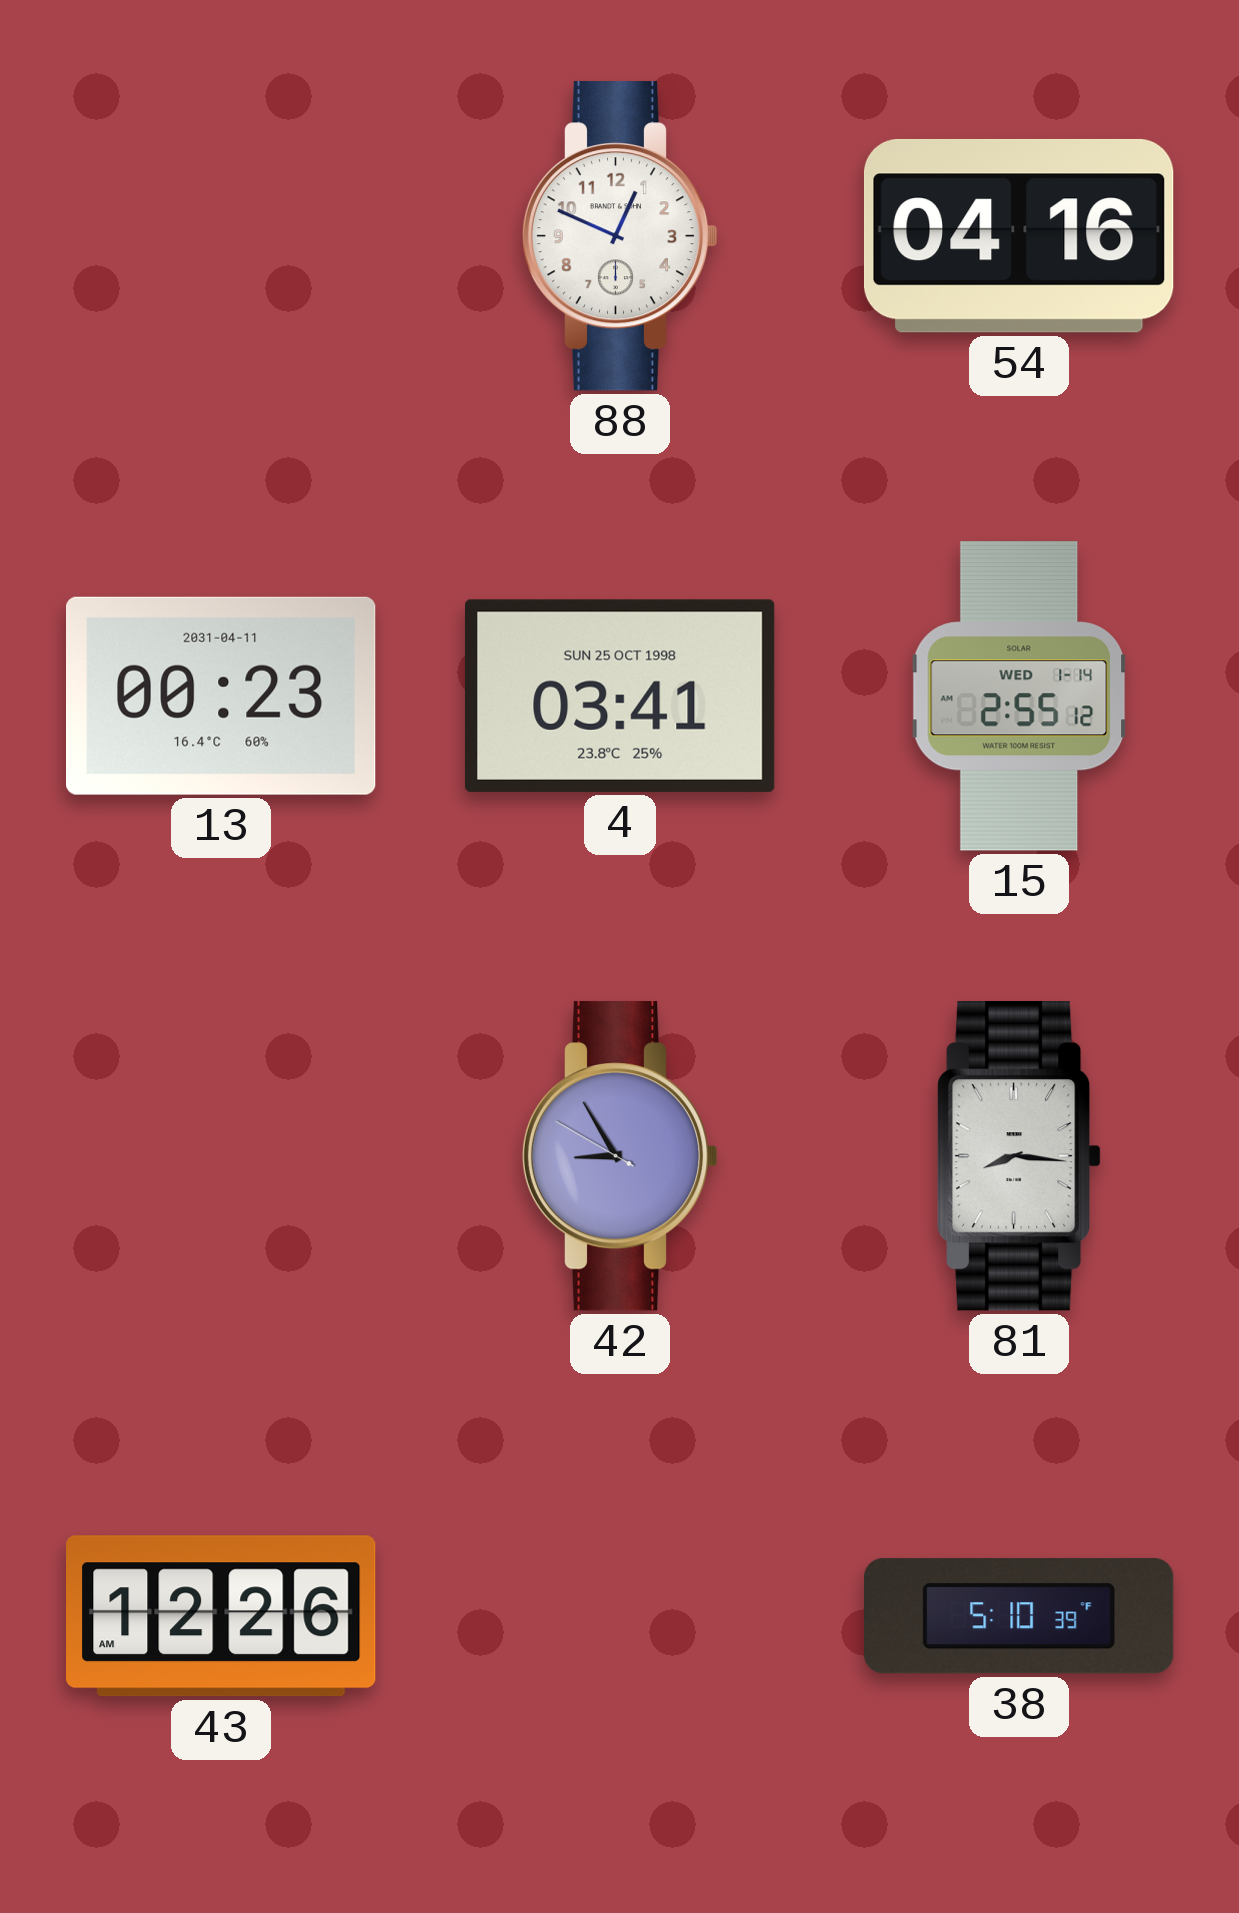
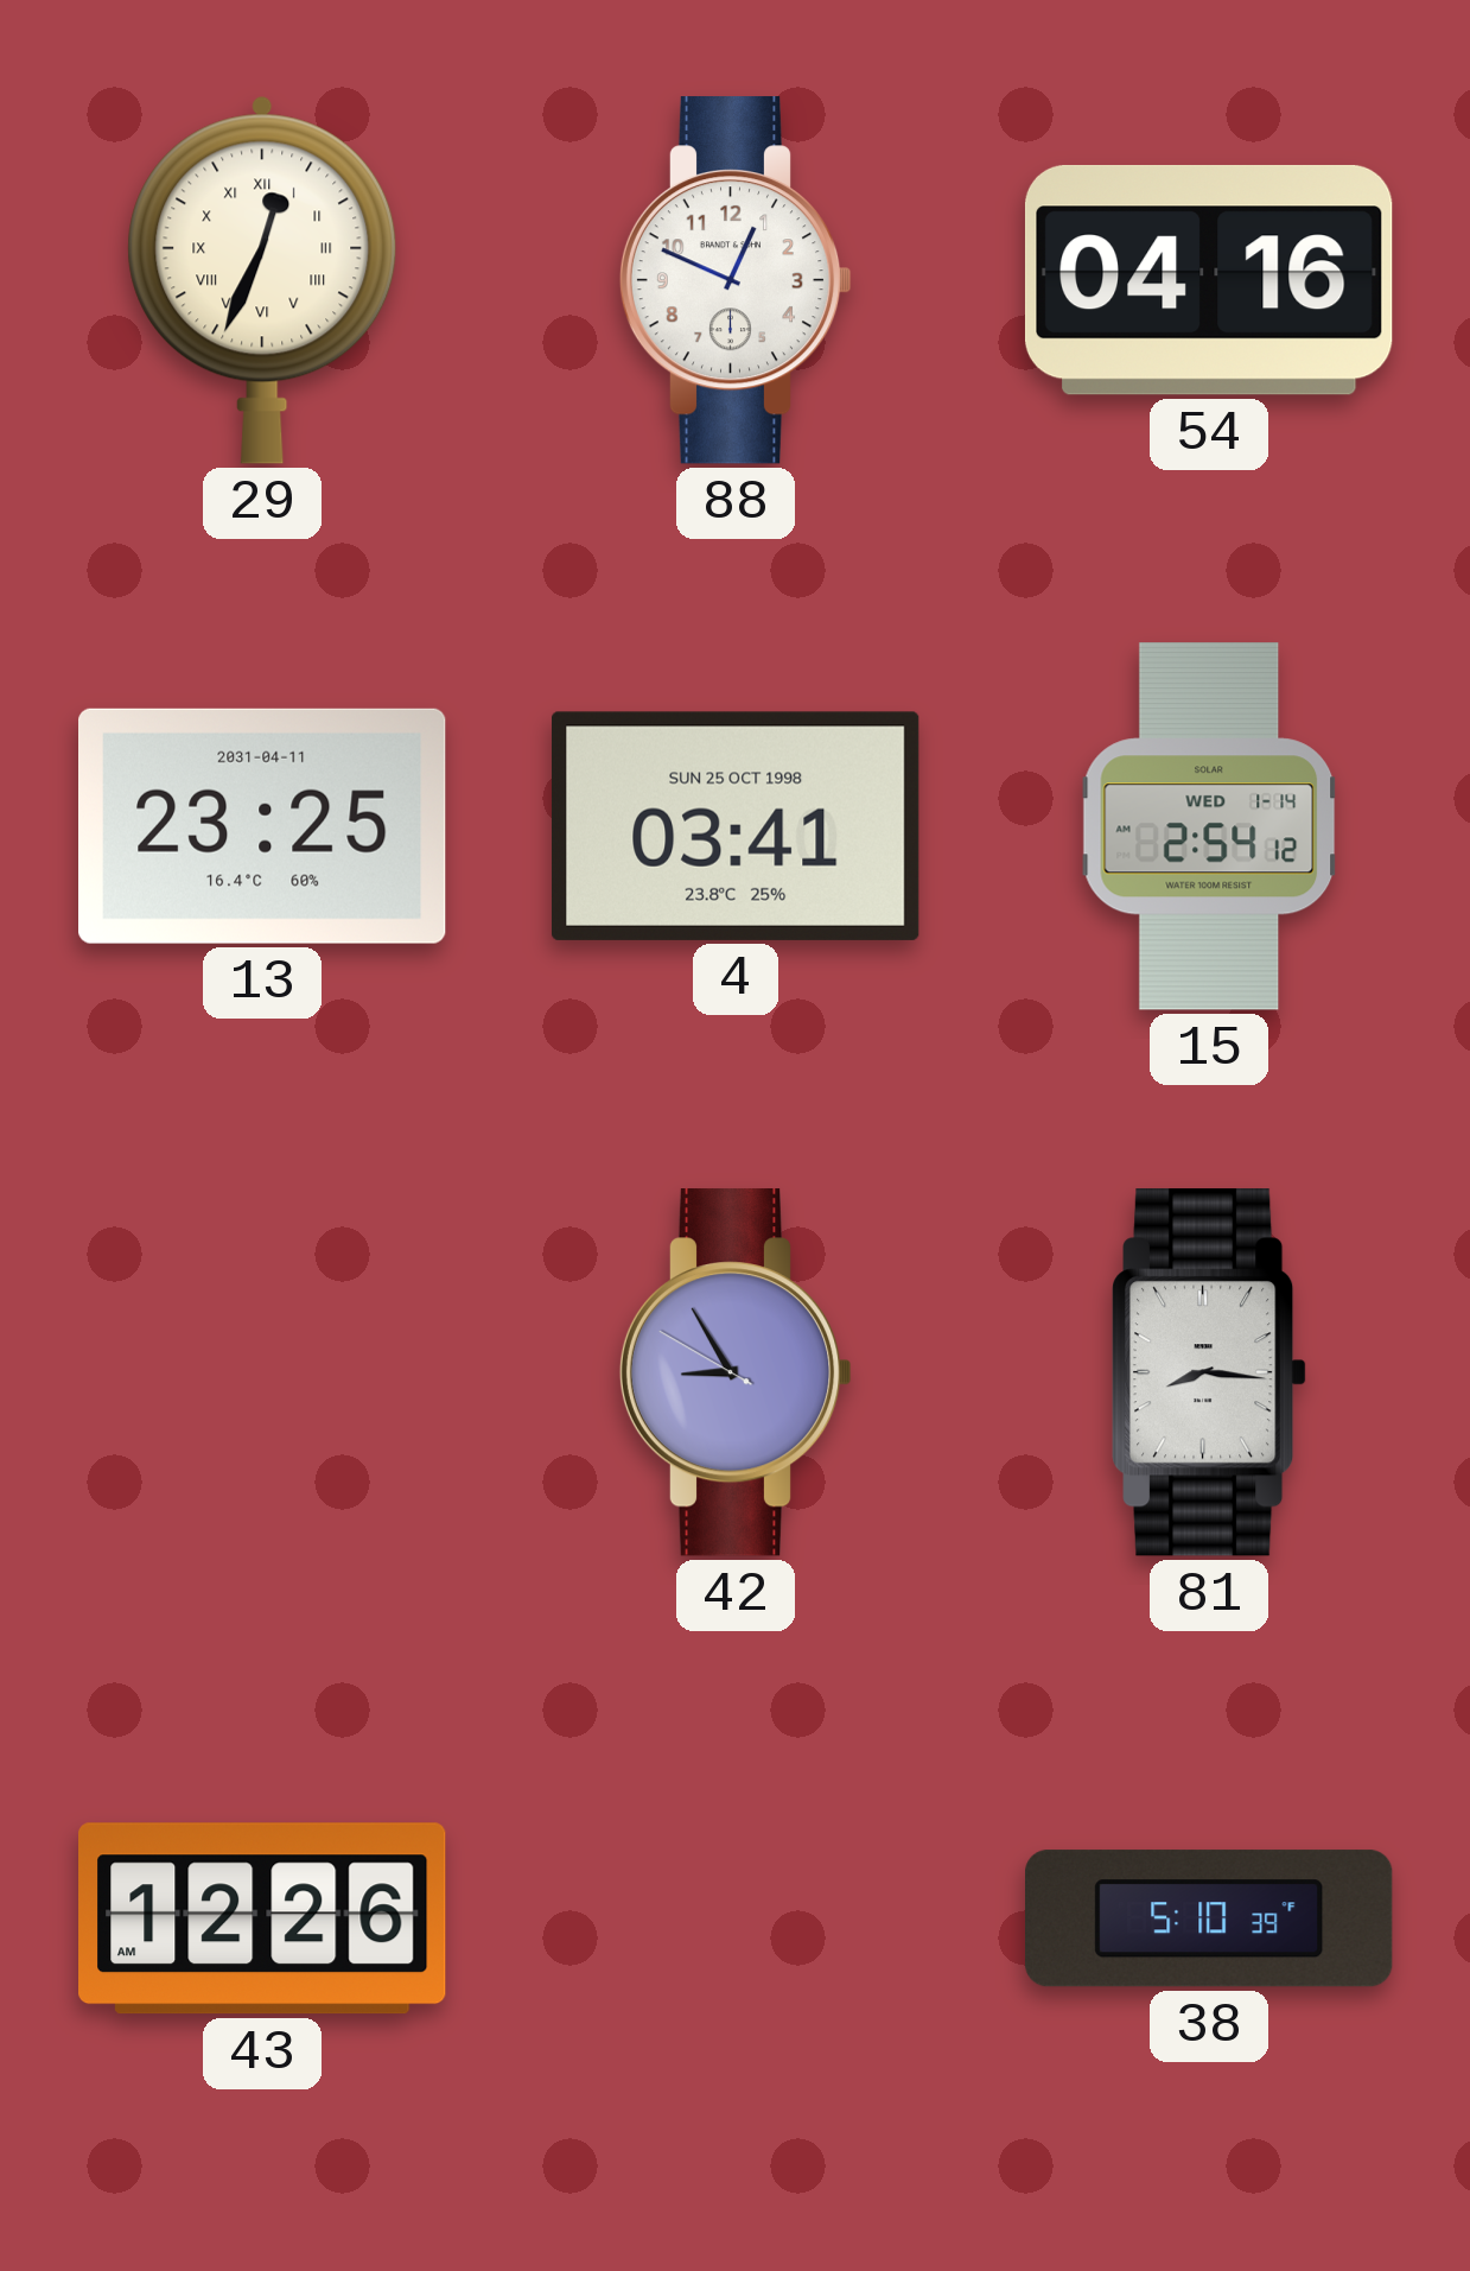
29: none -> 12:34 (262, 280)
13: 00:23 -> 23:25 (263, 826)
15: 2:55 -> 2:54 (1209, 826)
